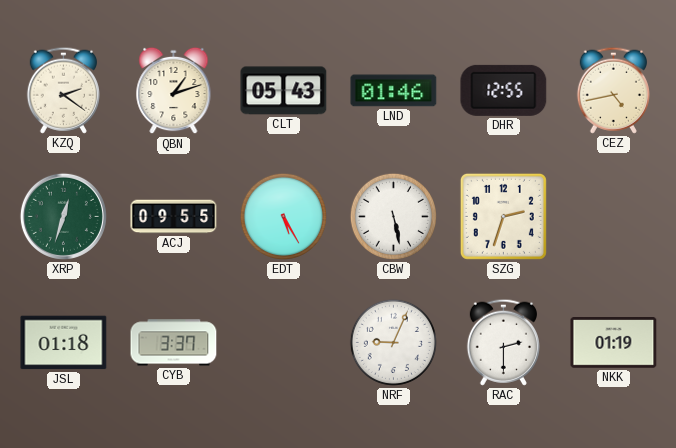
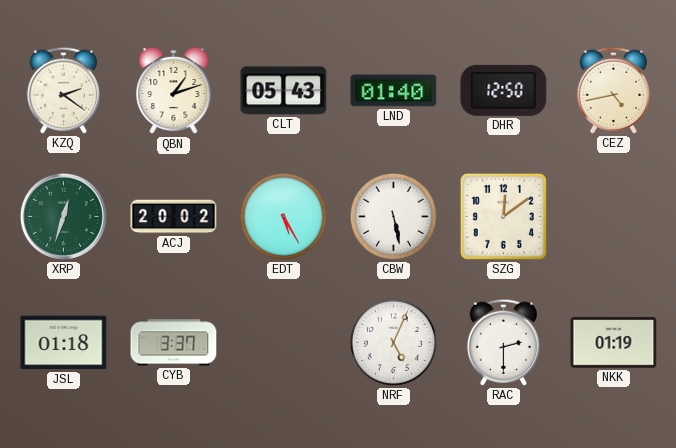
LND: 01:46 -> 01:40 (394, 91)
DHR: 12:55 -> 12:50 (504, 90)
ACJ: 09:55 -> 20:02 (174, 217)
SZG: 2:33 -> 12:09 (503, 216)
NRF: 9:04 -> 5:04 (393, 342)
